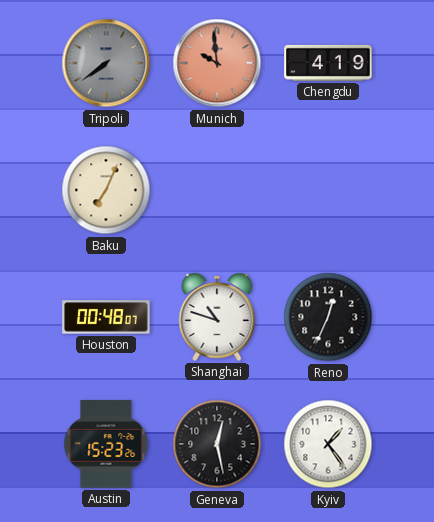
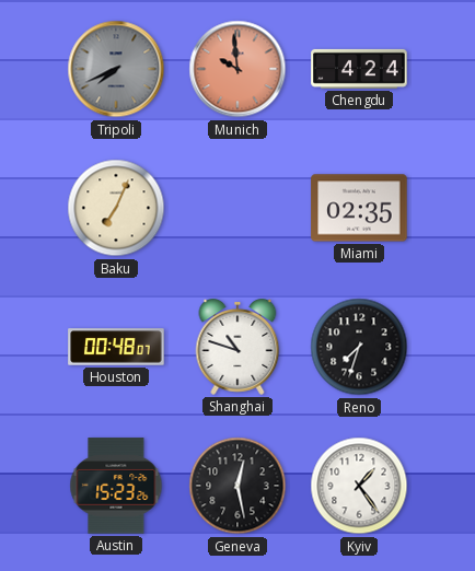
Tripoli: 7:39 -> 7:41 (116, 69)
Chengdu: 4:19 -> 4:24 (359, 69)
Miami: none -> 02:35 (359, 208)
Reno: 12:34 -> 7:33 (359, 347)
